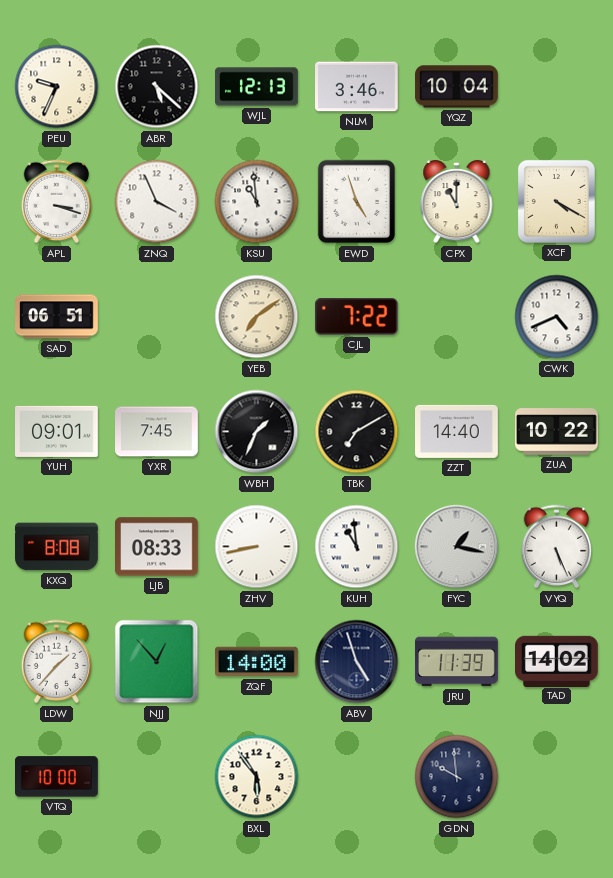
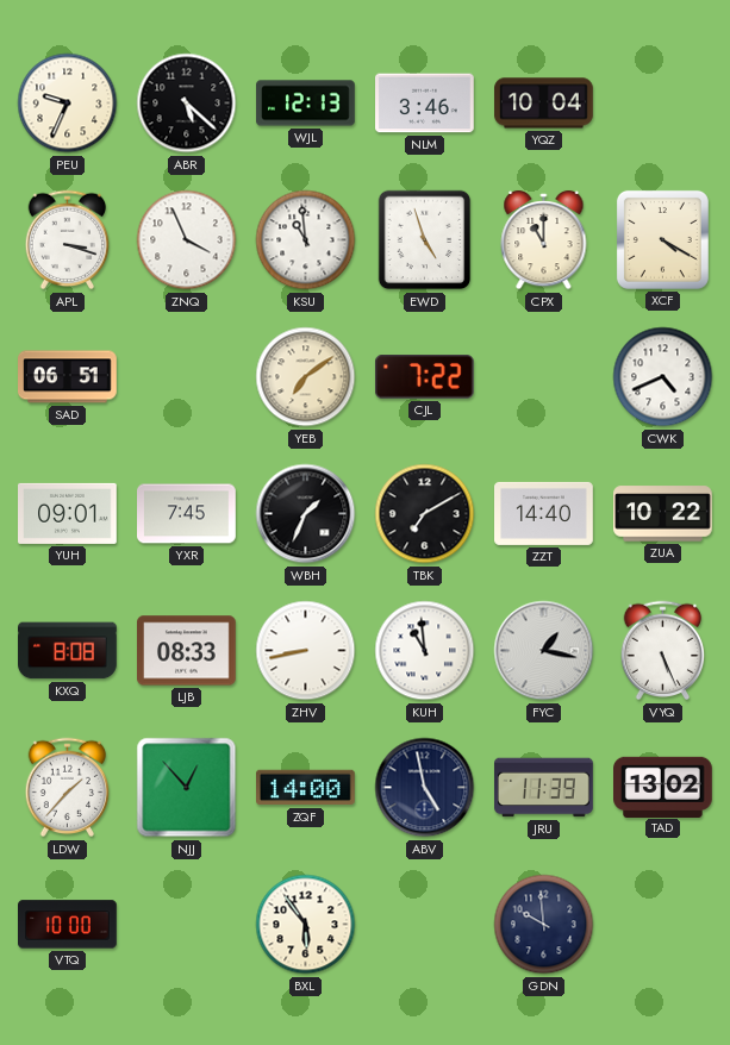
ABV: 4:57 -> 4:58 (425, 788)
TAD: 14:02 -> 13:02 (663, 787)
